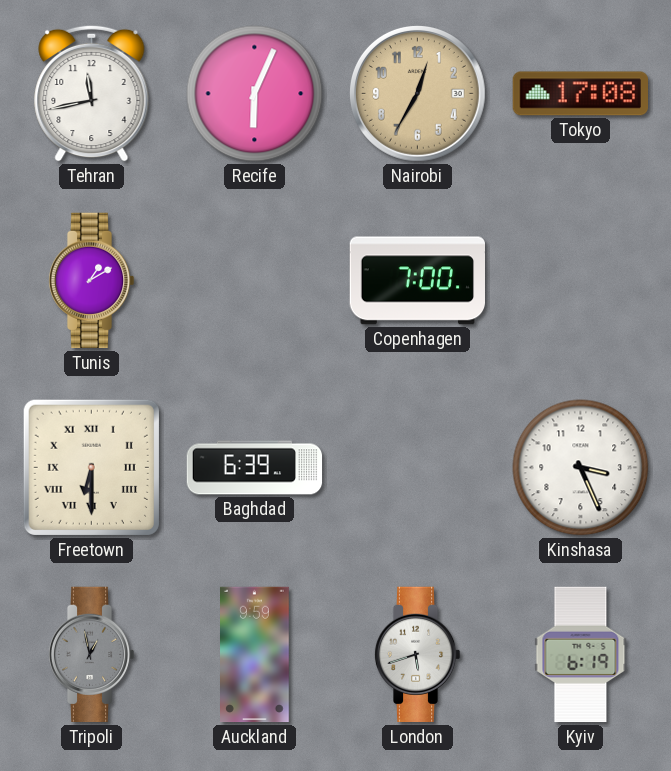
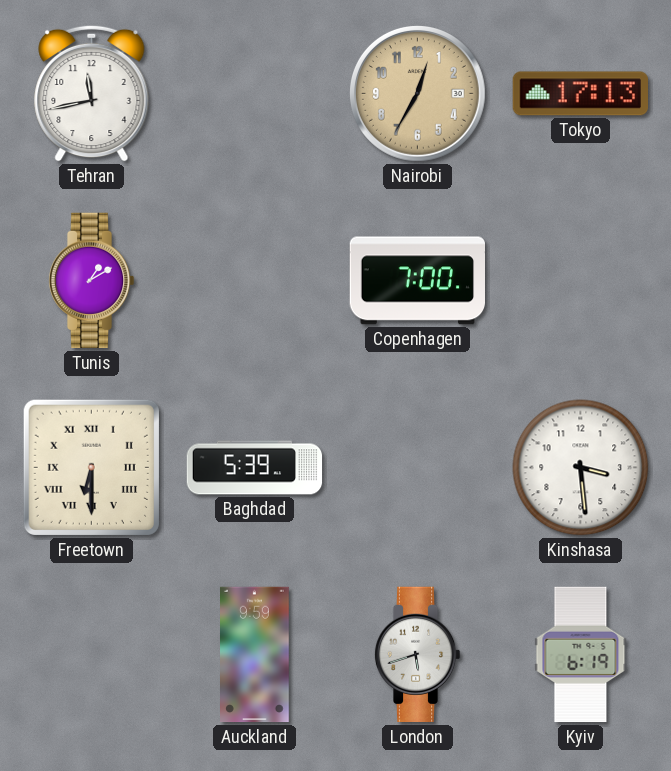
Recife: 6:04 -> none (255, 94)
Tokyo: 17:08 -> 17:13 (580, 94)
Baghdad: 6:39 -> 5:39 (255, 468)
Kinshasa: 3:26 -> 3:29 (581, 468)
Tripoli: 12:58 -> none (91, 655)
